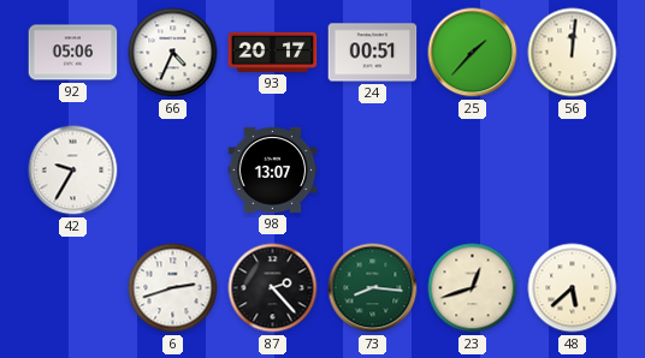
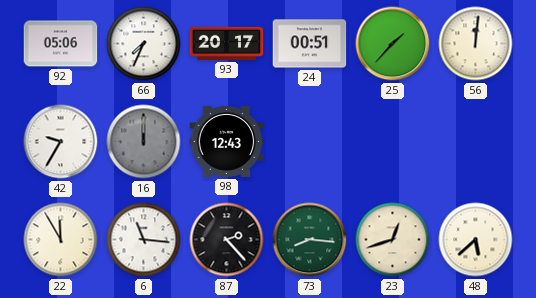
66: 4:34 -> 7:34 (144, 44)
16: none -> 12:00 (144, 142)
98: 13:07 -> 12:43 (227, 141)
22: none -> 11:55 (61, 240)
6: 2:42 -> 11:16 (144, 240)
